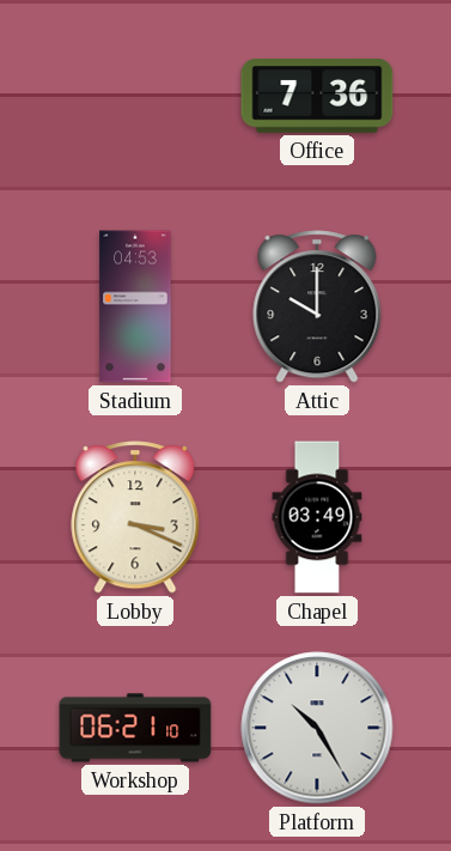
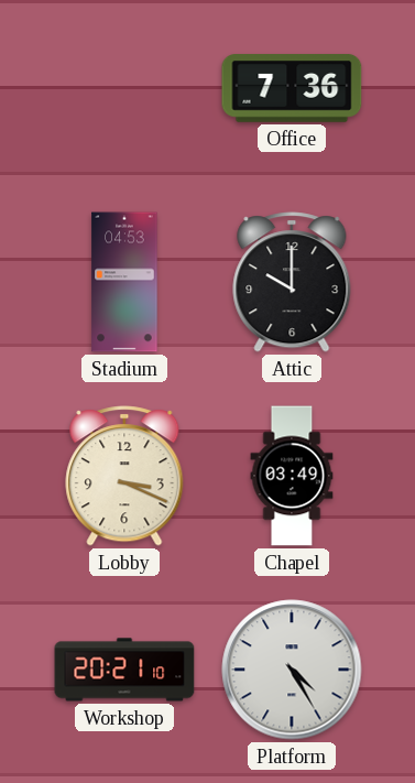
Workshop: 06:21 -> 20:21 (124, 670)
Platform: 10:25 -> 4:25 (292, 670)
